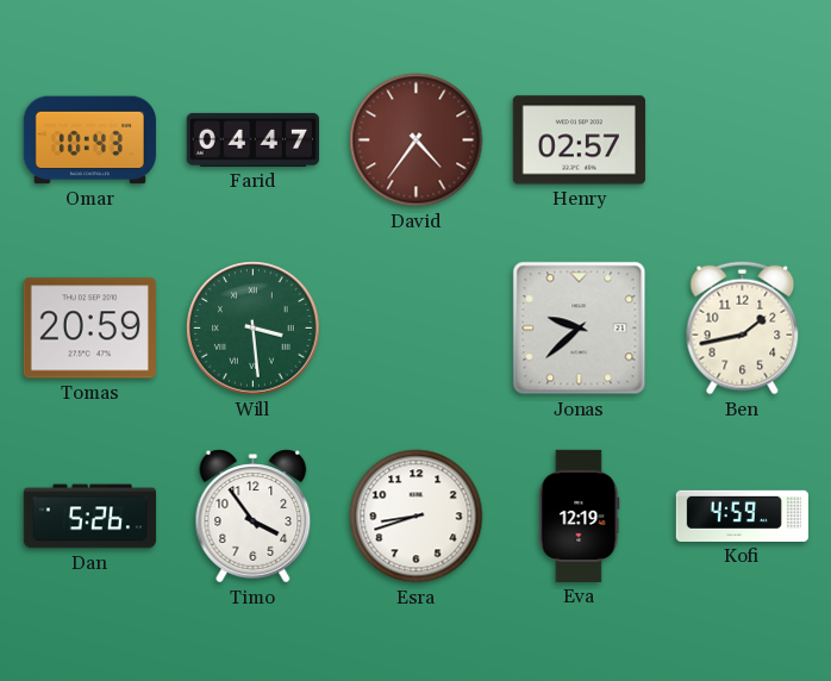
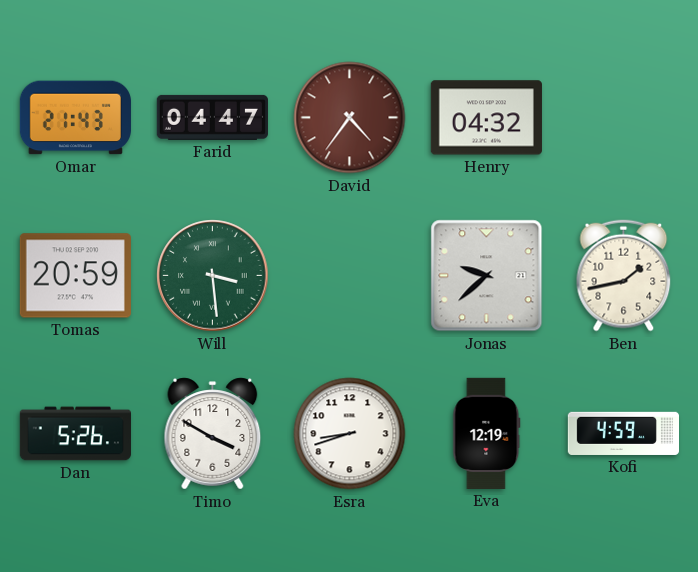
Omar: 10:43 -> 21:43 (75, 118)
Henry: 02:57 -> 04:32 (486, 118)
Timo: 3:54 -> 3:50 (213, 434)
